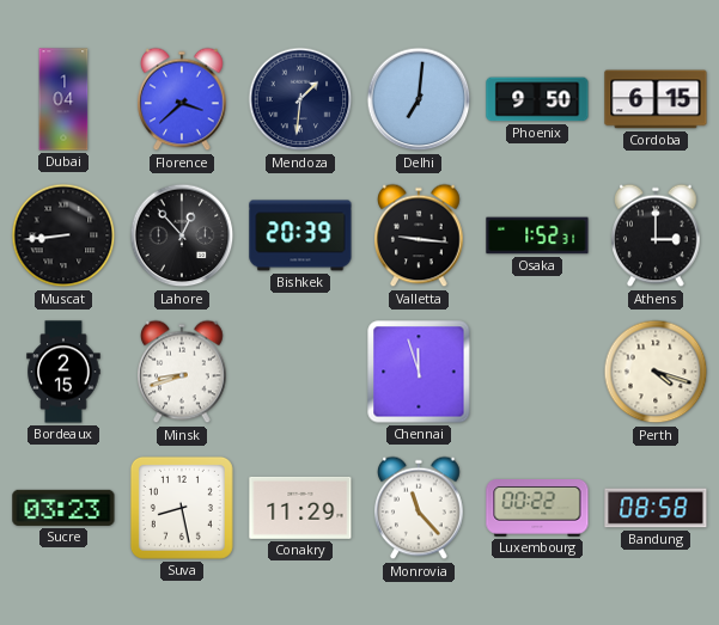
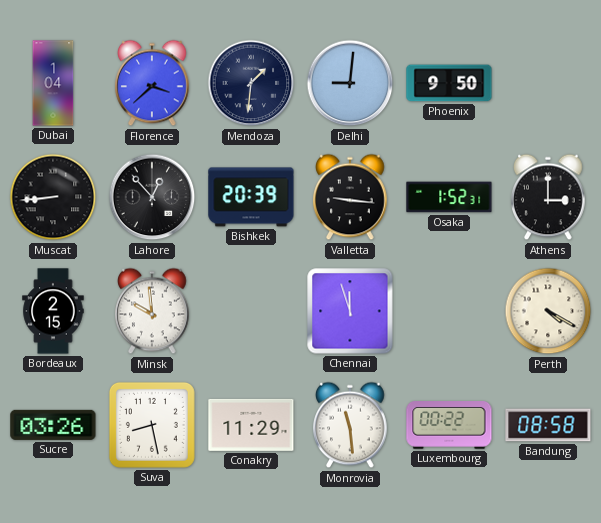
Delhi: 7:01 -> 9:01 (350, 83)
Cordoba: 6:15 -> none (656, 99)
Minsk: 8:42 -> 9:59 (153, 311)
Perth: 4:18 -> 4:20 (548, 311)
Sucre: 03:23 -> 03:26 (53, 425)
Monrovia: 11:23 -> 11:29 (351, 425)
